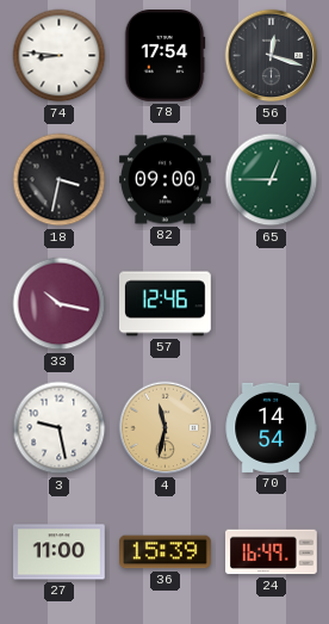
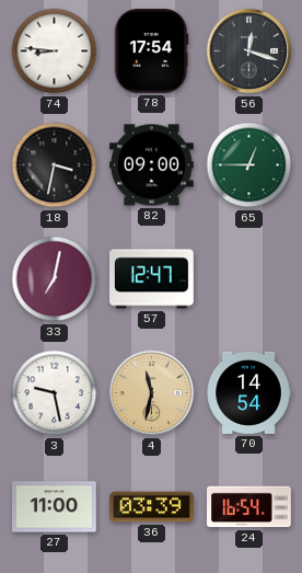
33: 10:17 -> 7:02 (55, 279)
57: 12:46 -> 12:47 (152, 279)
36: 15:39 -> 03:39 (152, 507)
24: 16:49 -> 16:54 (249, 507)
